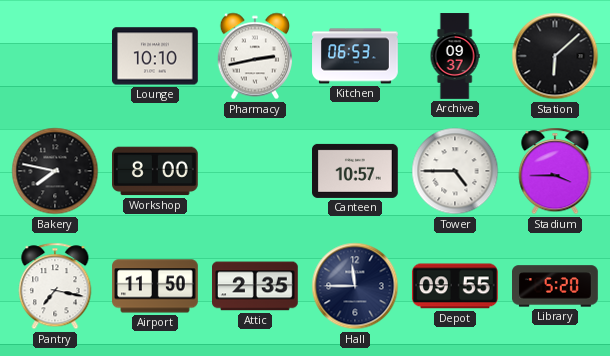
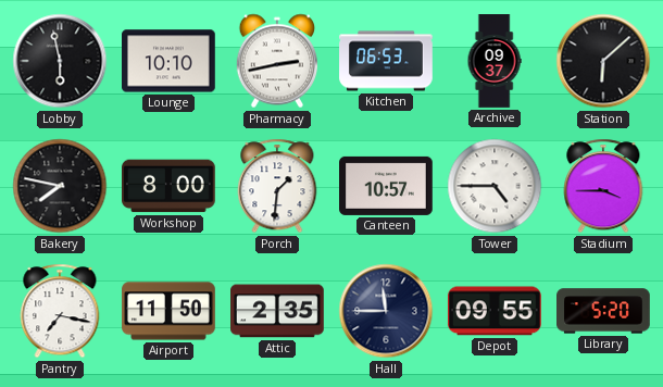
Lobby: none -> 5:58 (60, 61)
Porch: none -> 1:31 (277, 186)
